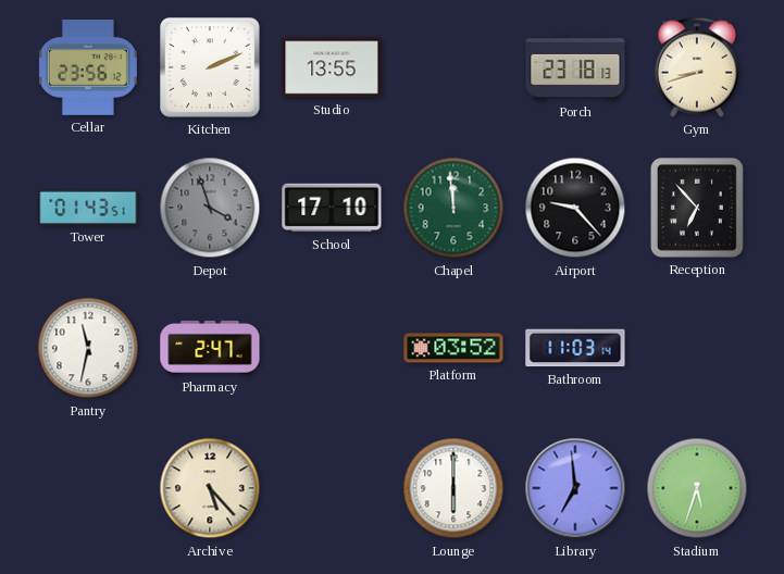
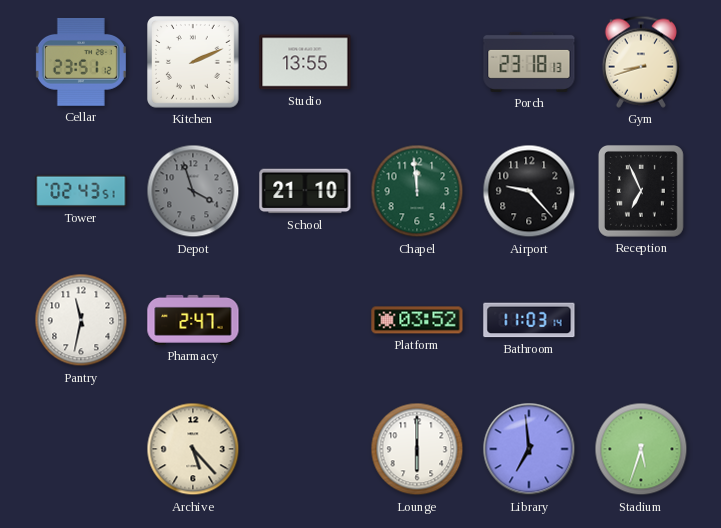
Cellar: 23:56 -> 23:51 (81, 62)
Tower: 01:43 -> 02:43 (81, 191)
School: 17:10 -> 21:10 (305, 191)
Reception: 6:53 -> 6:56 (641, 191)
